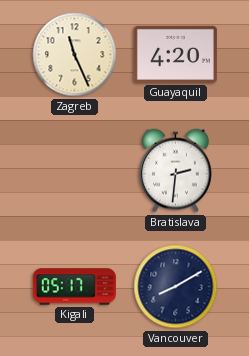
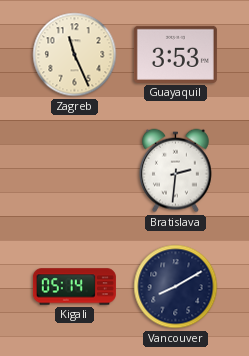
Guayaquil: 4:20 -> 3:53 (175, 54)
Kigali: 05:17 -> 05:14 (74, 287)
